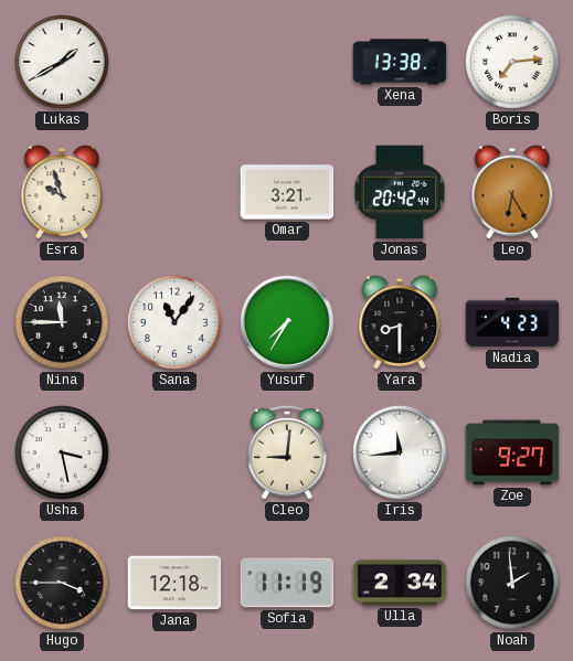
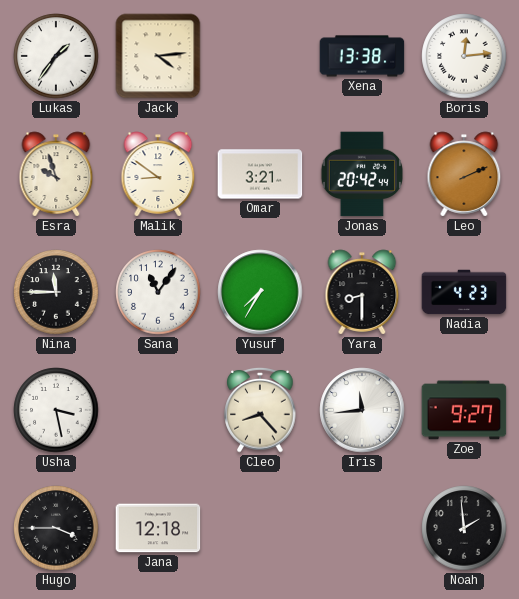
Lukas: 1:40 -> 1:36 (56, 56)
Jack: none -> 4:14 (158, 56)
Boris: 7:14 -> 12:14 (464, 56)
Malik: none -> 8:51 (158, 174)
Leo: 6:25 -> 2:11 (464, 174)
Cleo: 9:01 -> 8:23 (260, 410)
Sofia: 11:19 -> none (287, 583)
Ulla: 2:34 -> none (400, 583)
